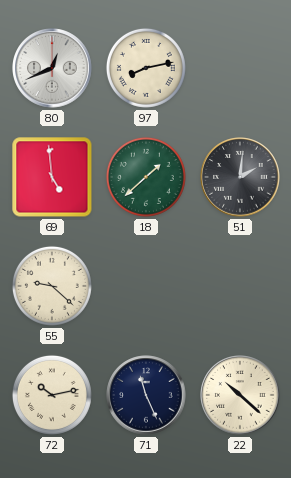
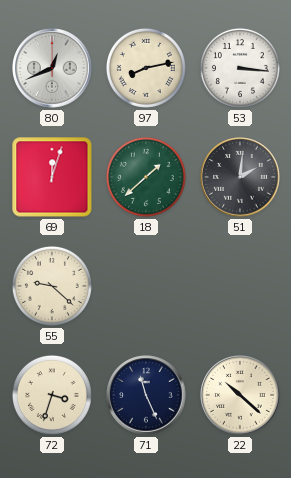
53: none -> 3:16 (240, 68)
69: 4:59 -> 12:03 (52, 177)
72: 10:13 -> 3:33 (52, 395)
